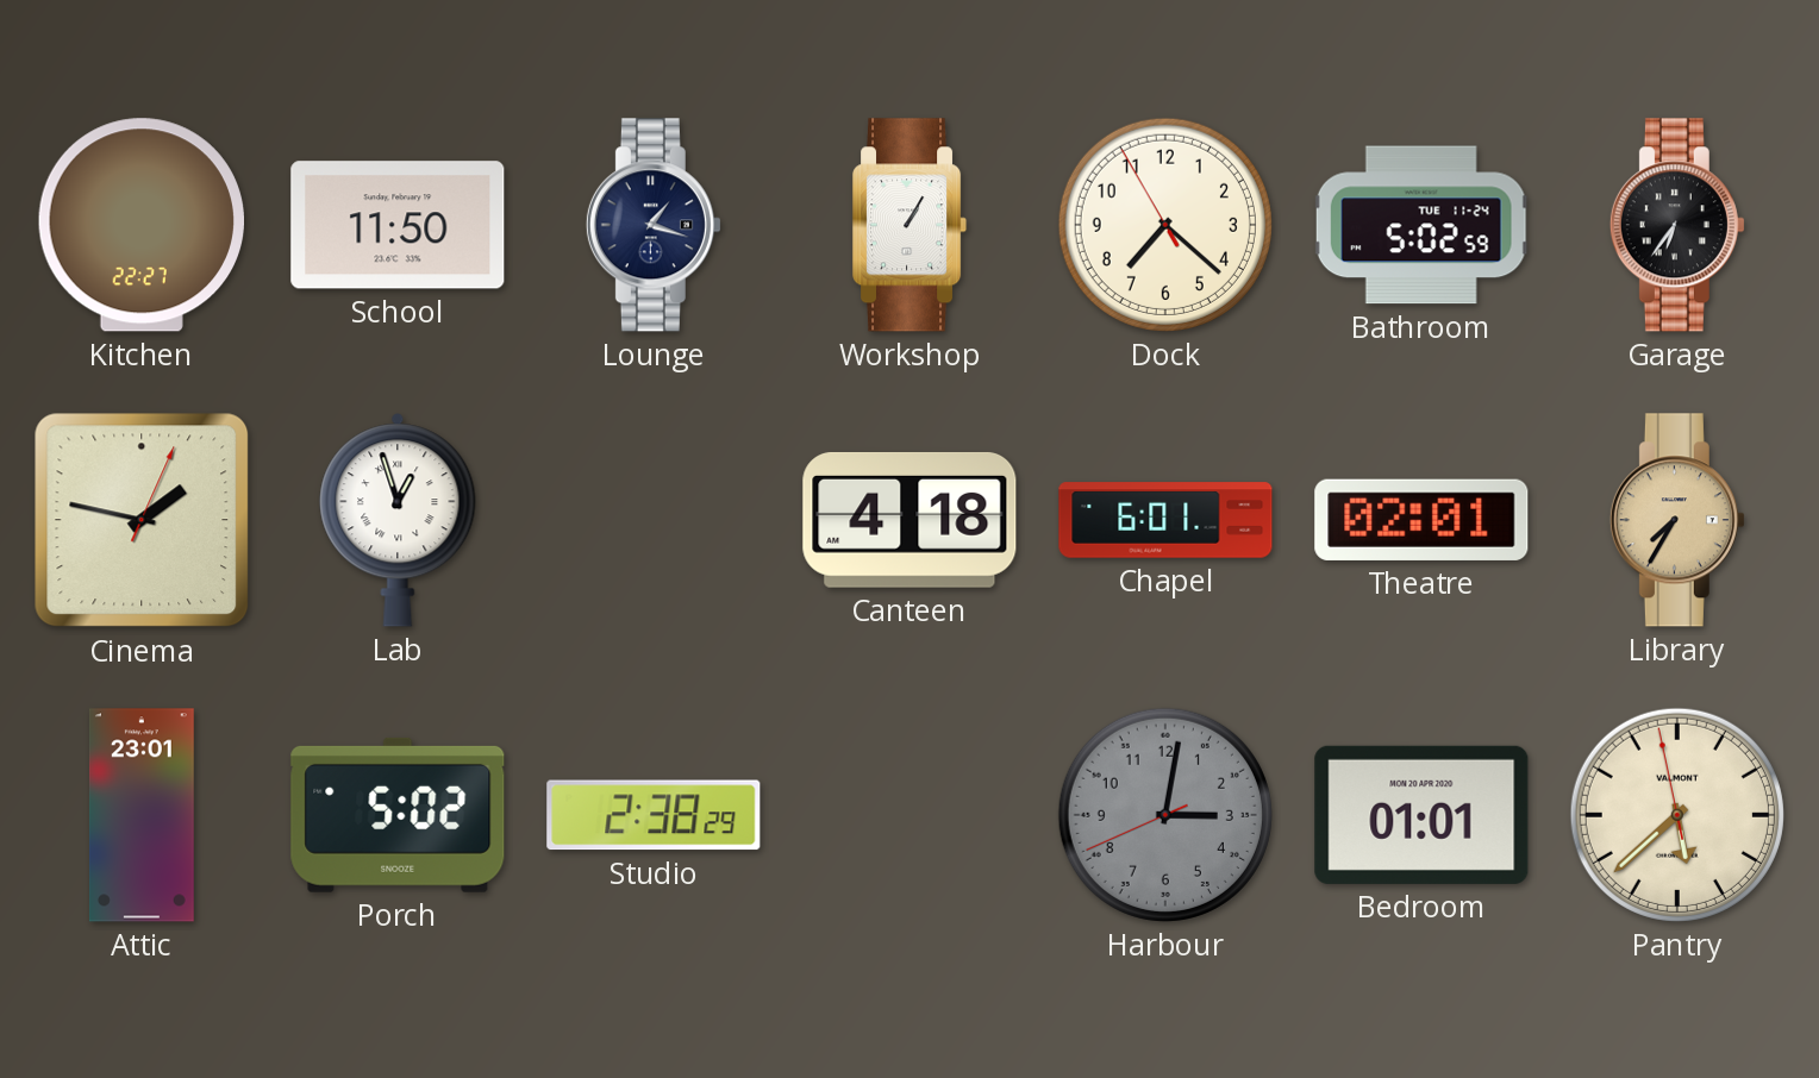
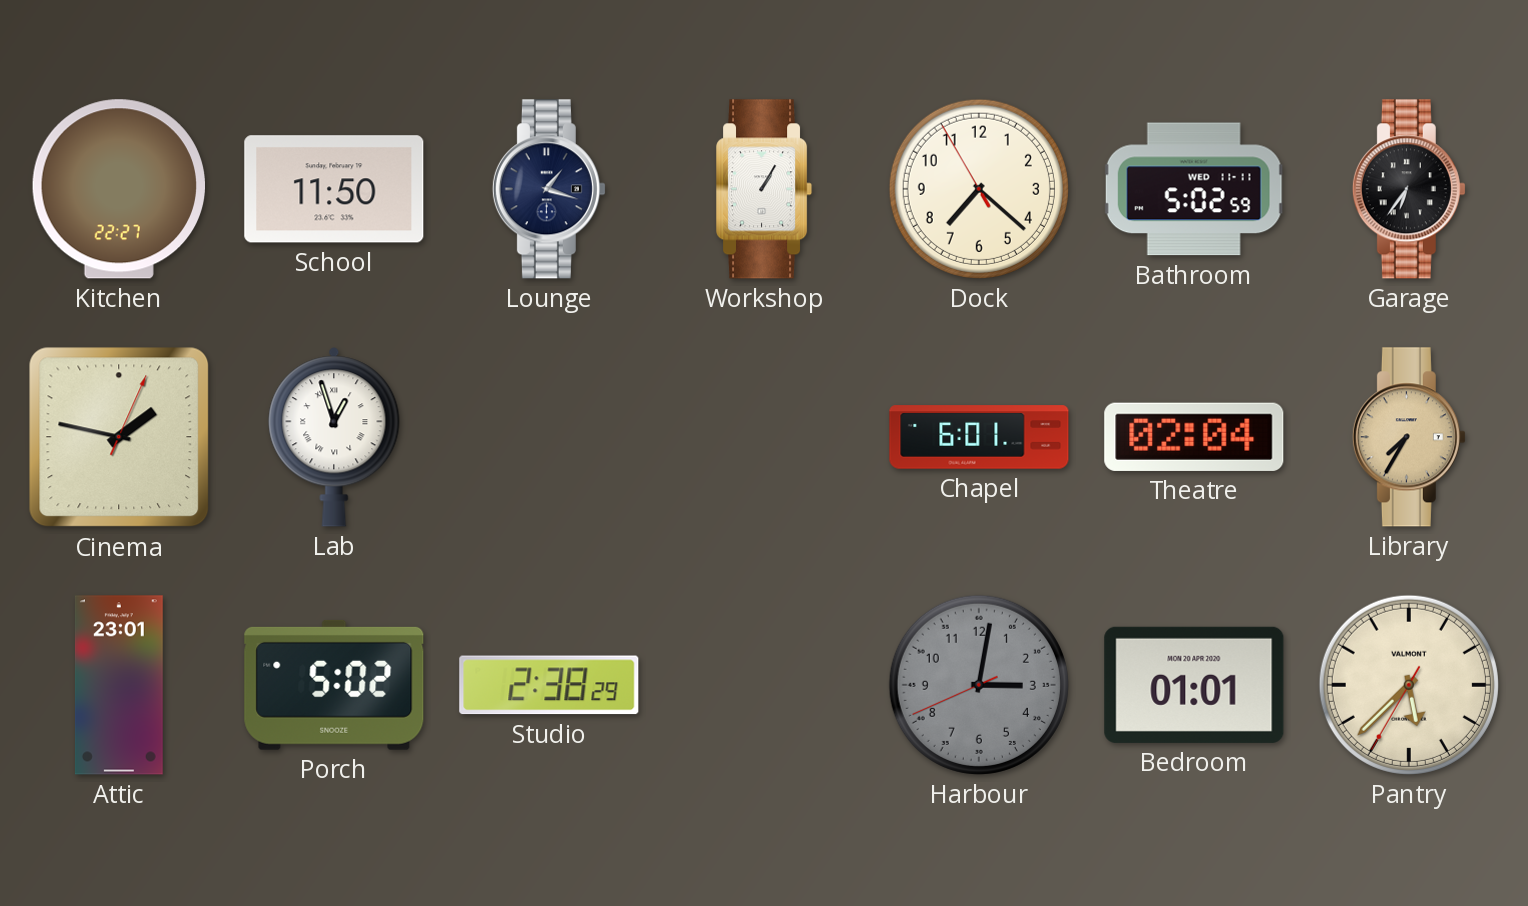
Bathroom date: TUE 11-24 -> WED 11-11 (1194, 189)
Canteen: 4:18 -> none (909, 520)
Theatre: 02:01 -> 02:04 (1194, 437)
Pantry: 5:37:58 -> 5:37:35 (1409, 685)
